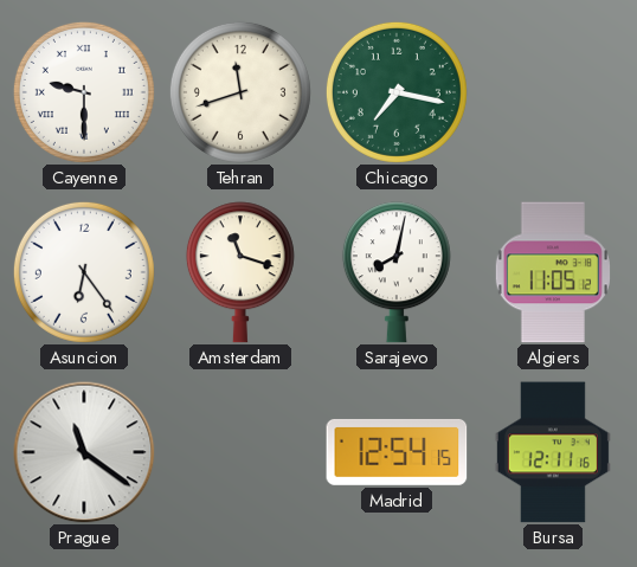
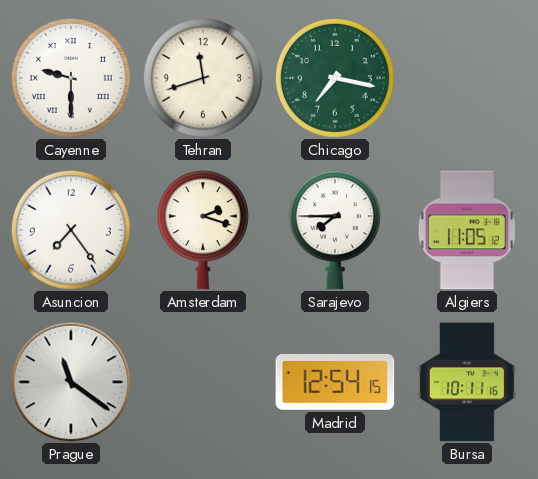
Asuncion: 6:24 -> 7:24 (71, 230)
Amsterdam: 11:18 -> 2:18 (203, 230)
Sarajevo: 8:02 -> 7:45 (335, 230)
Bursa: 12:11 -> 10:11 (467, 382)
